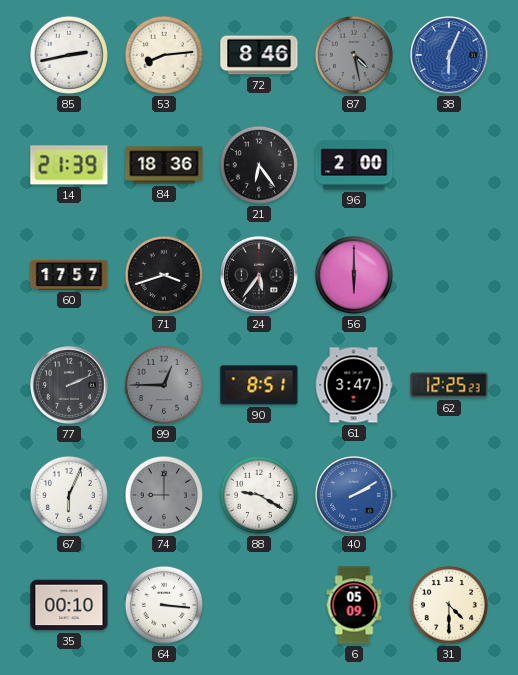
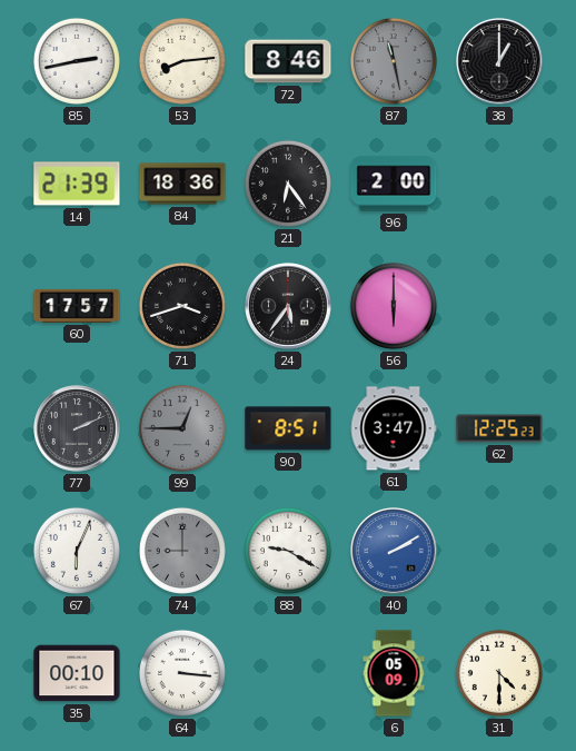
87: 4:28 -> 11:28 (394, 61)
38: 6:04 -> 1:00 (499, 61)
38 dial: blue -> black (499, 61)
